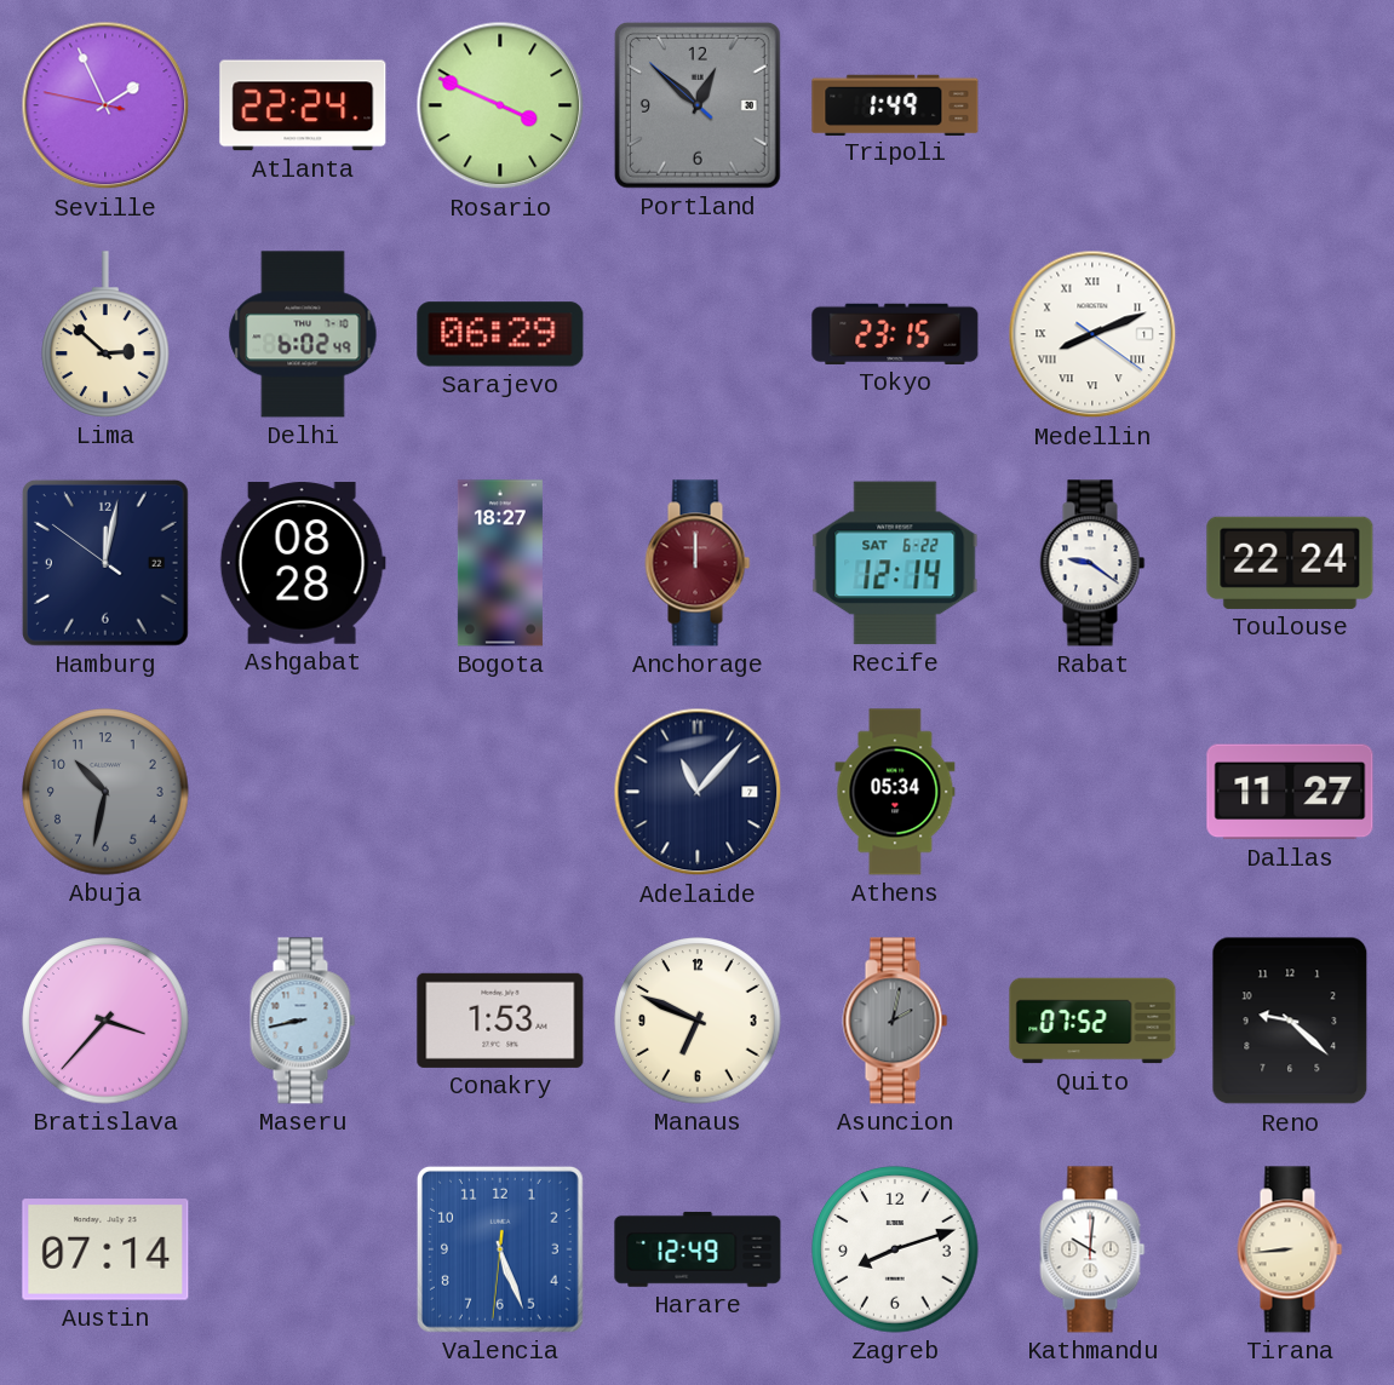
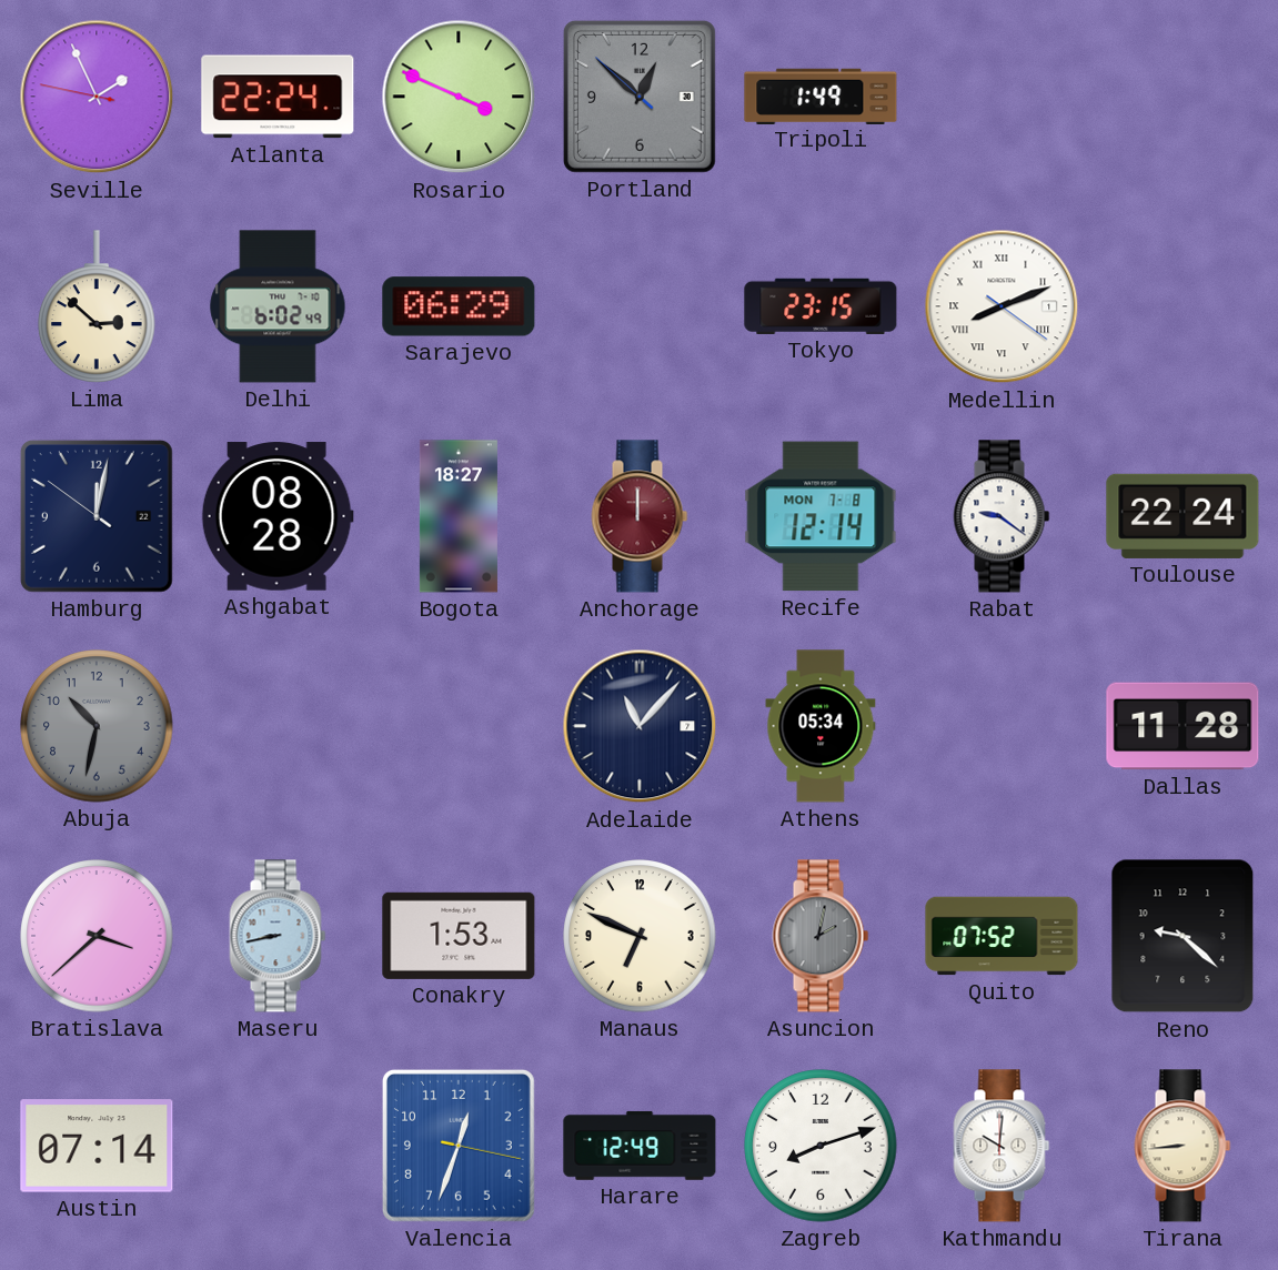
Recife date: SAT 6-22 -> MON 7-8 (821, 516)
Dallas: 11:27 -> 11:28 (1183, 726)
Bratislava: 3:37 -> 3:38 (97, 936)
Valencia: 5:26 -> 12:33 (459, 1146)
